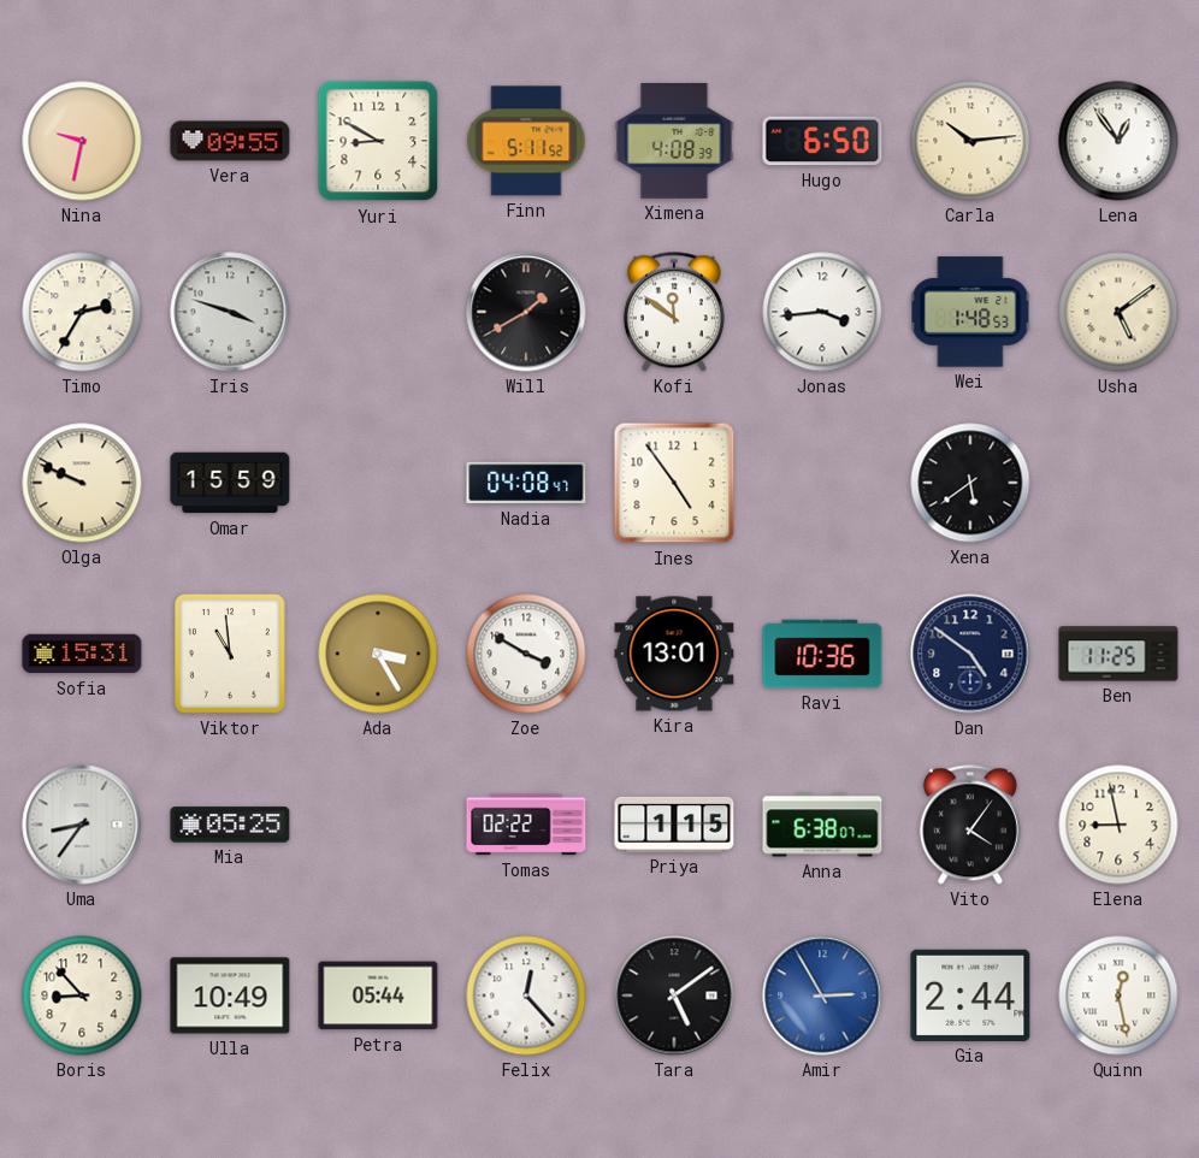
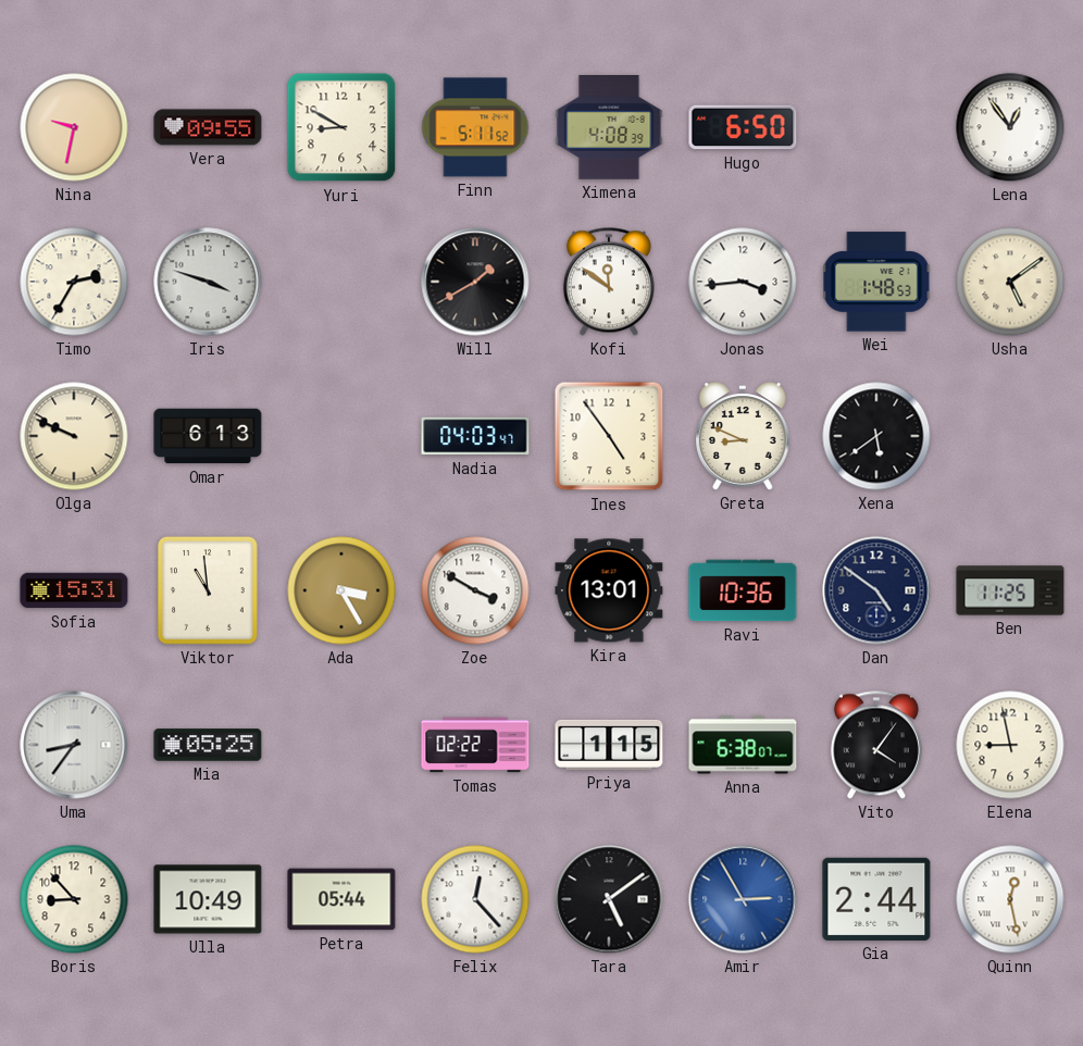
Carla: 10:14 -> none (970, 141)
Omar: 15:59 -> 6:13 (208, 436)
Nadia: 04:08 -> 04:03 (475, 436)
Greta: none -> 8:49 (743, 436)
